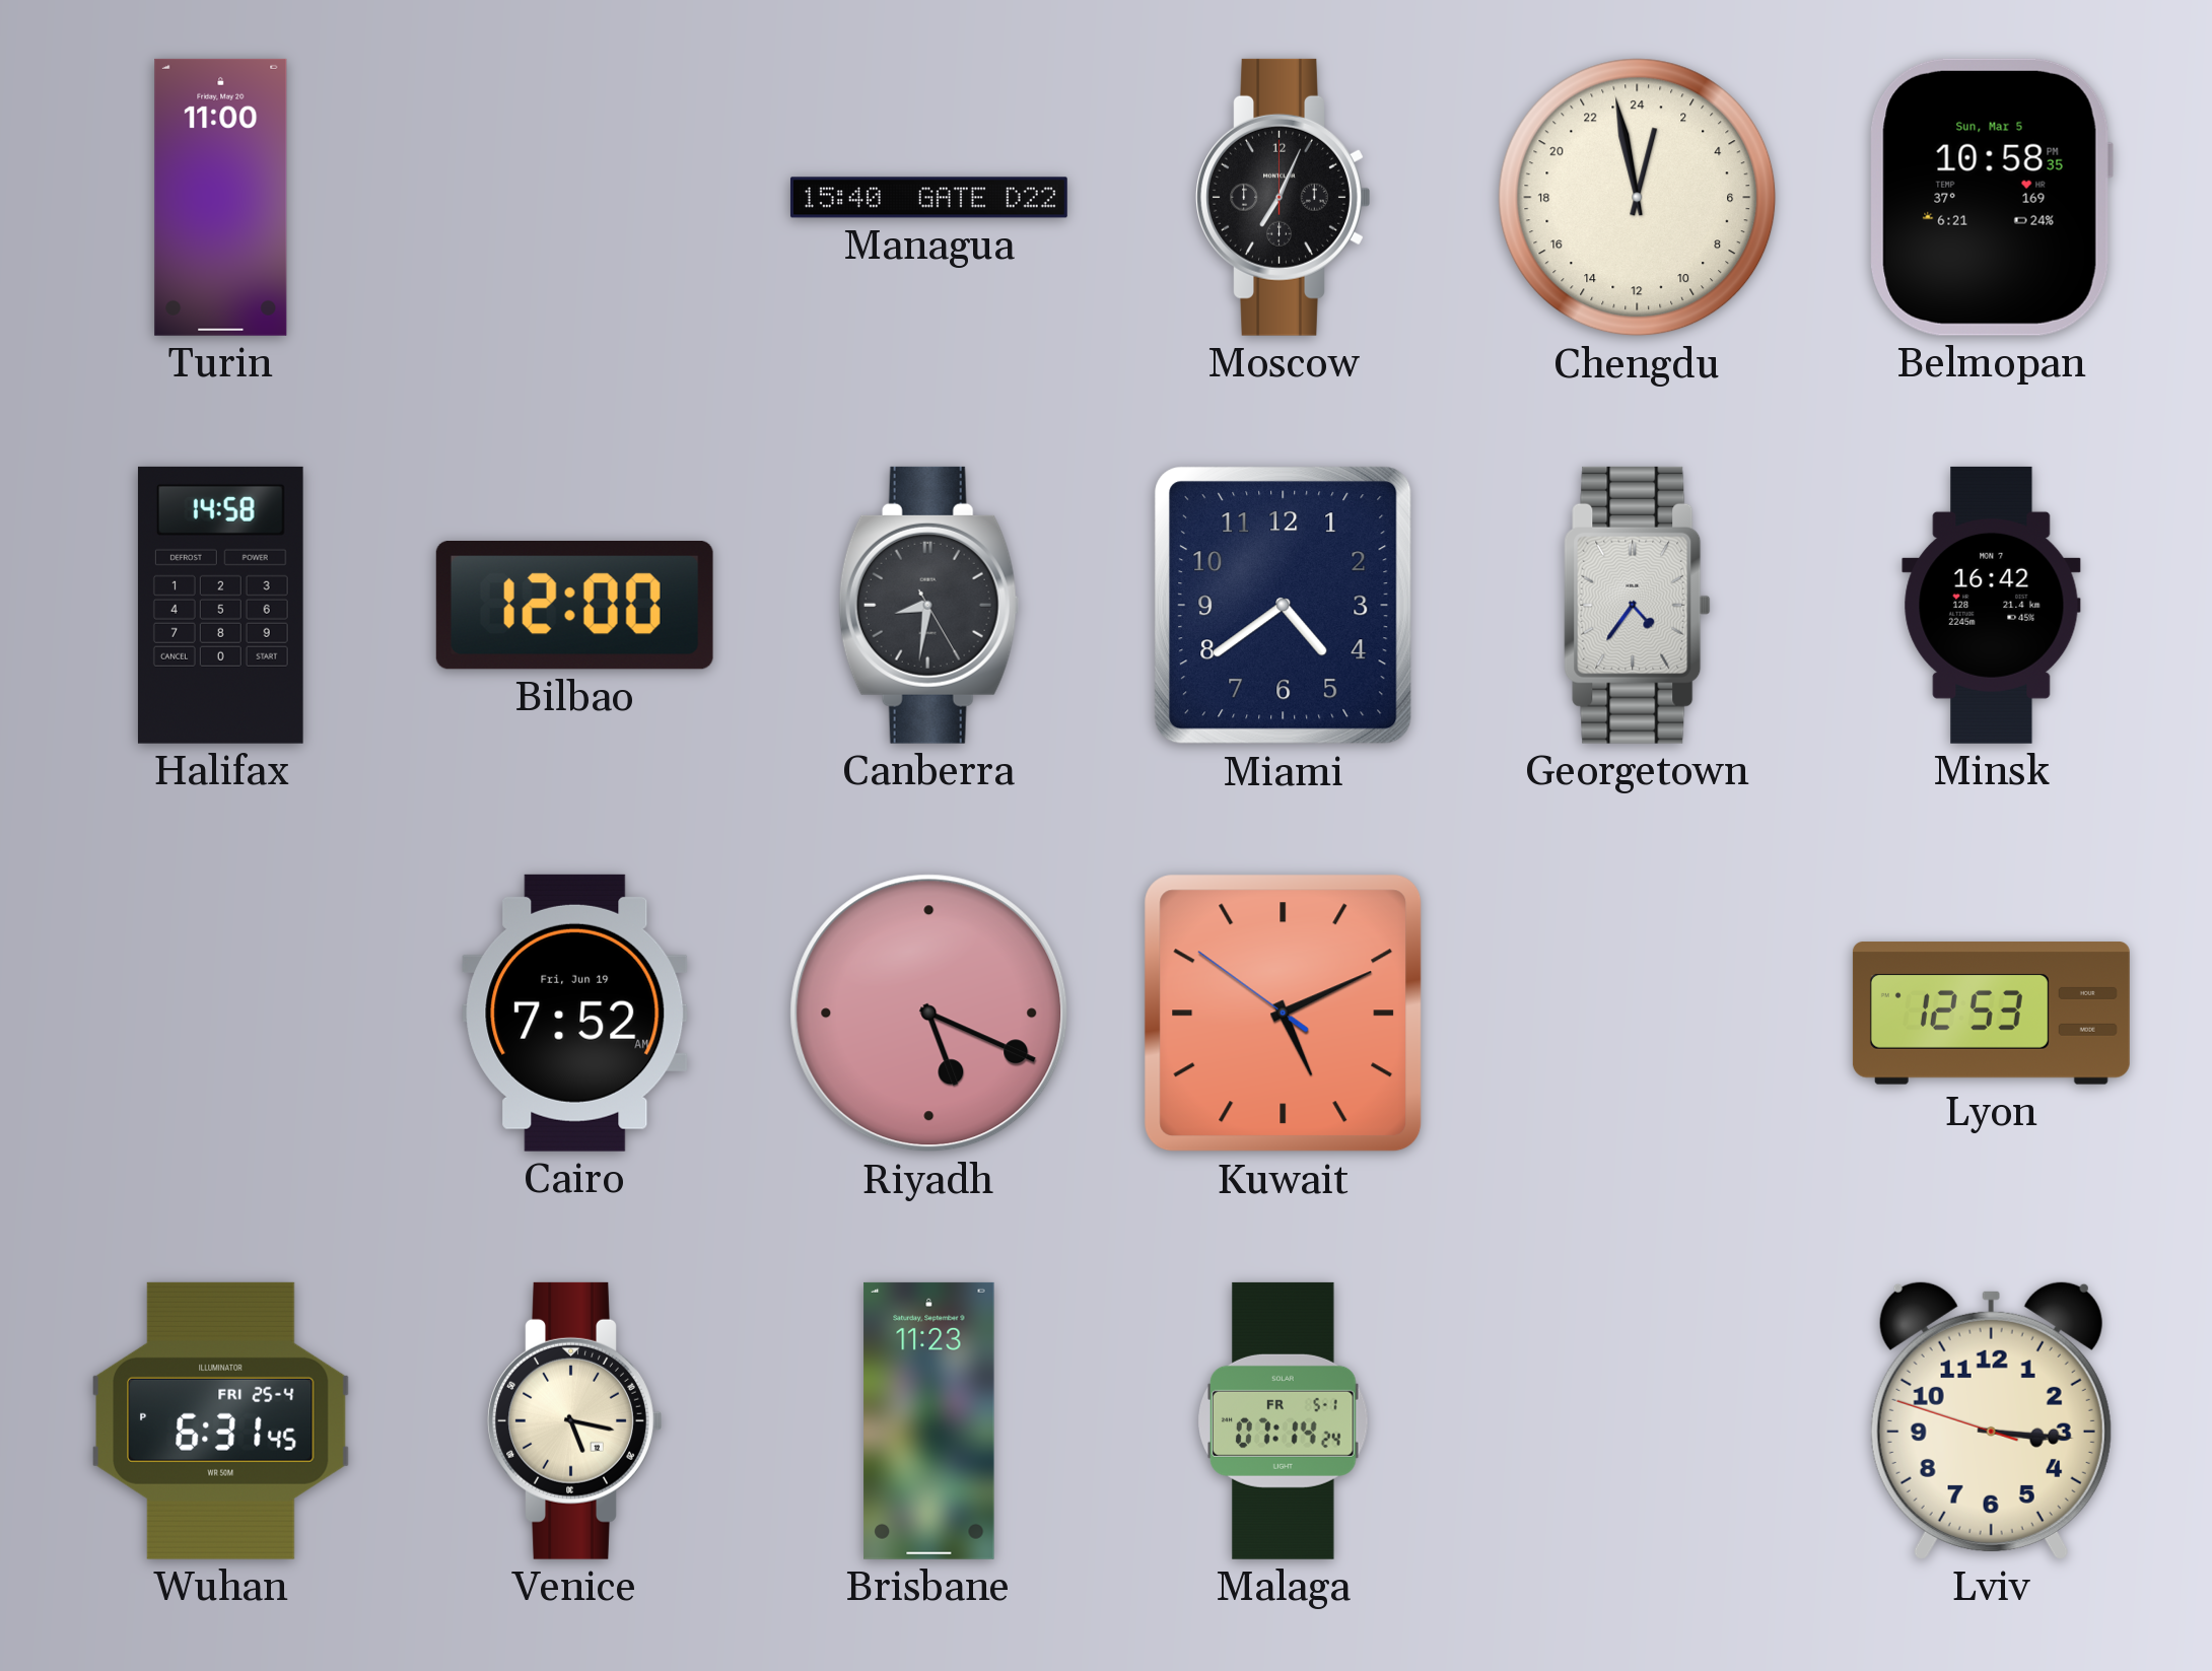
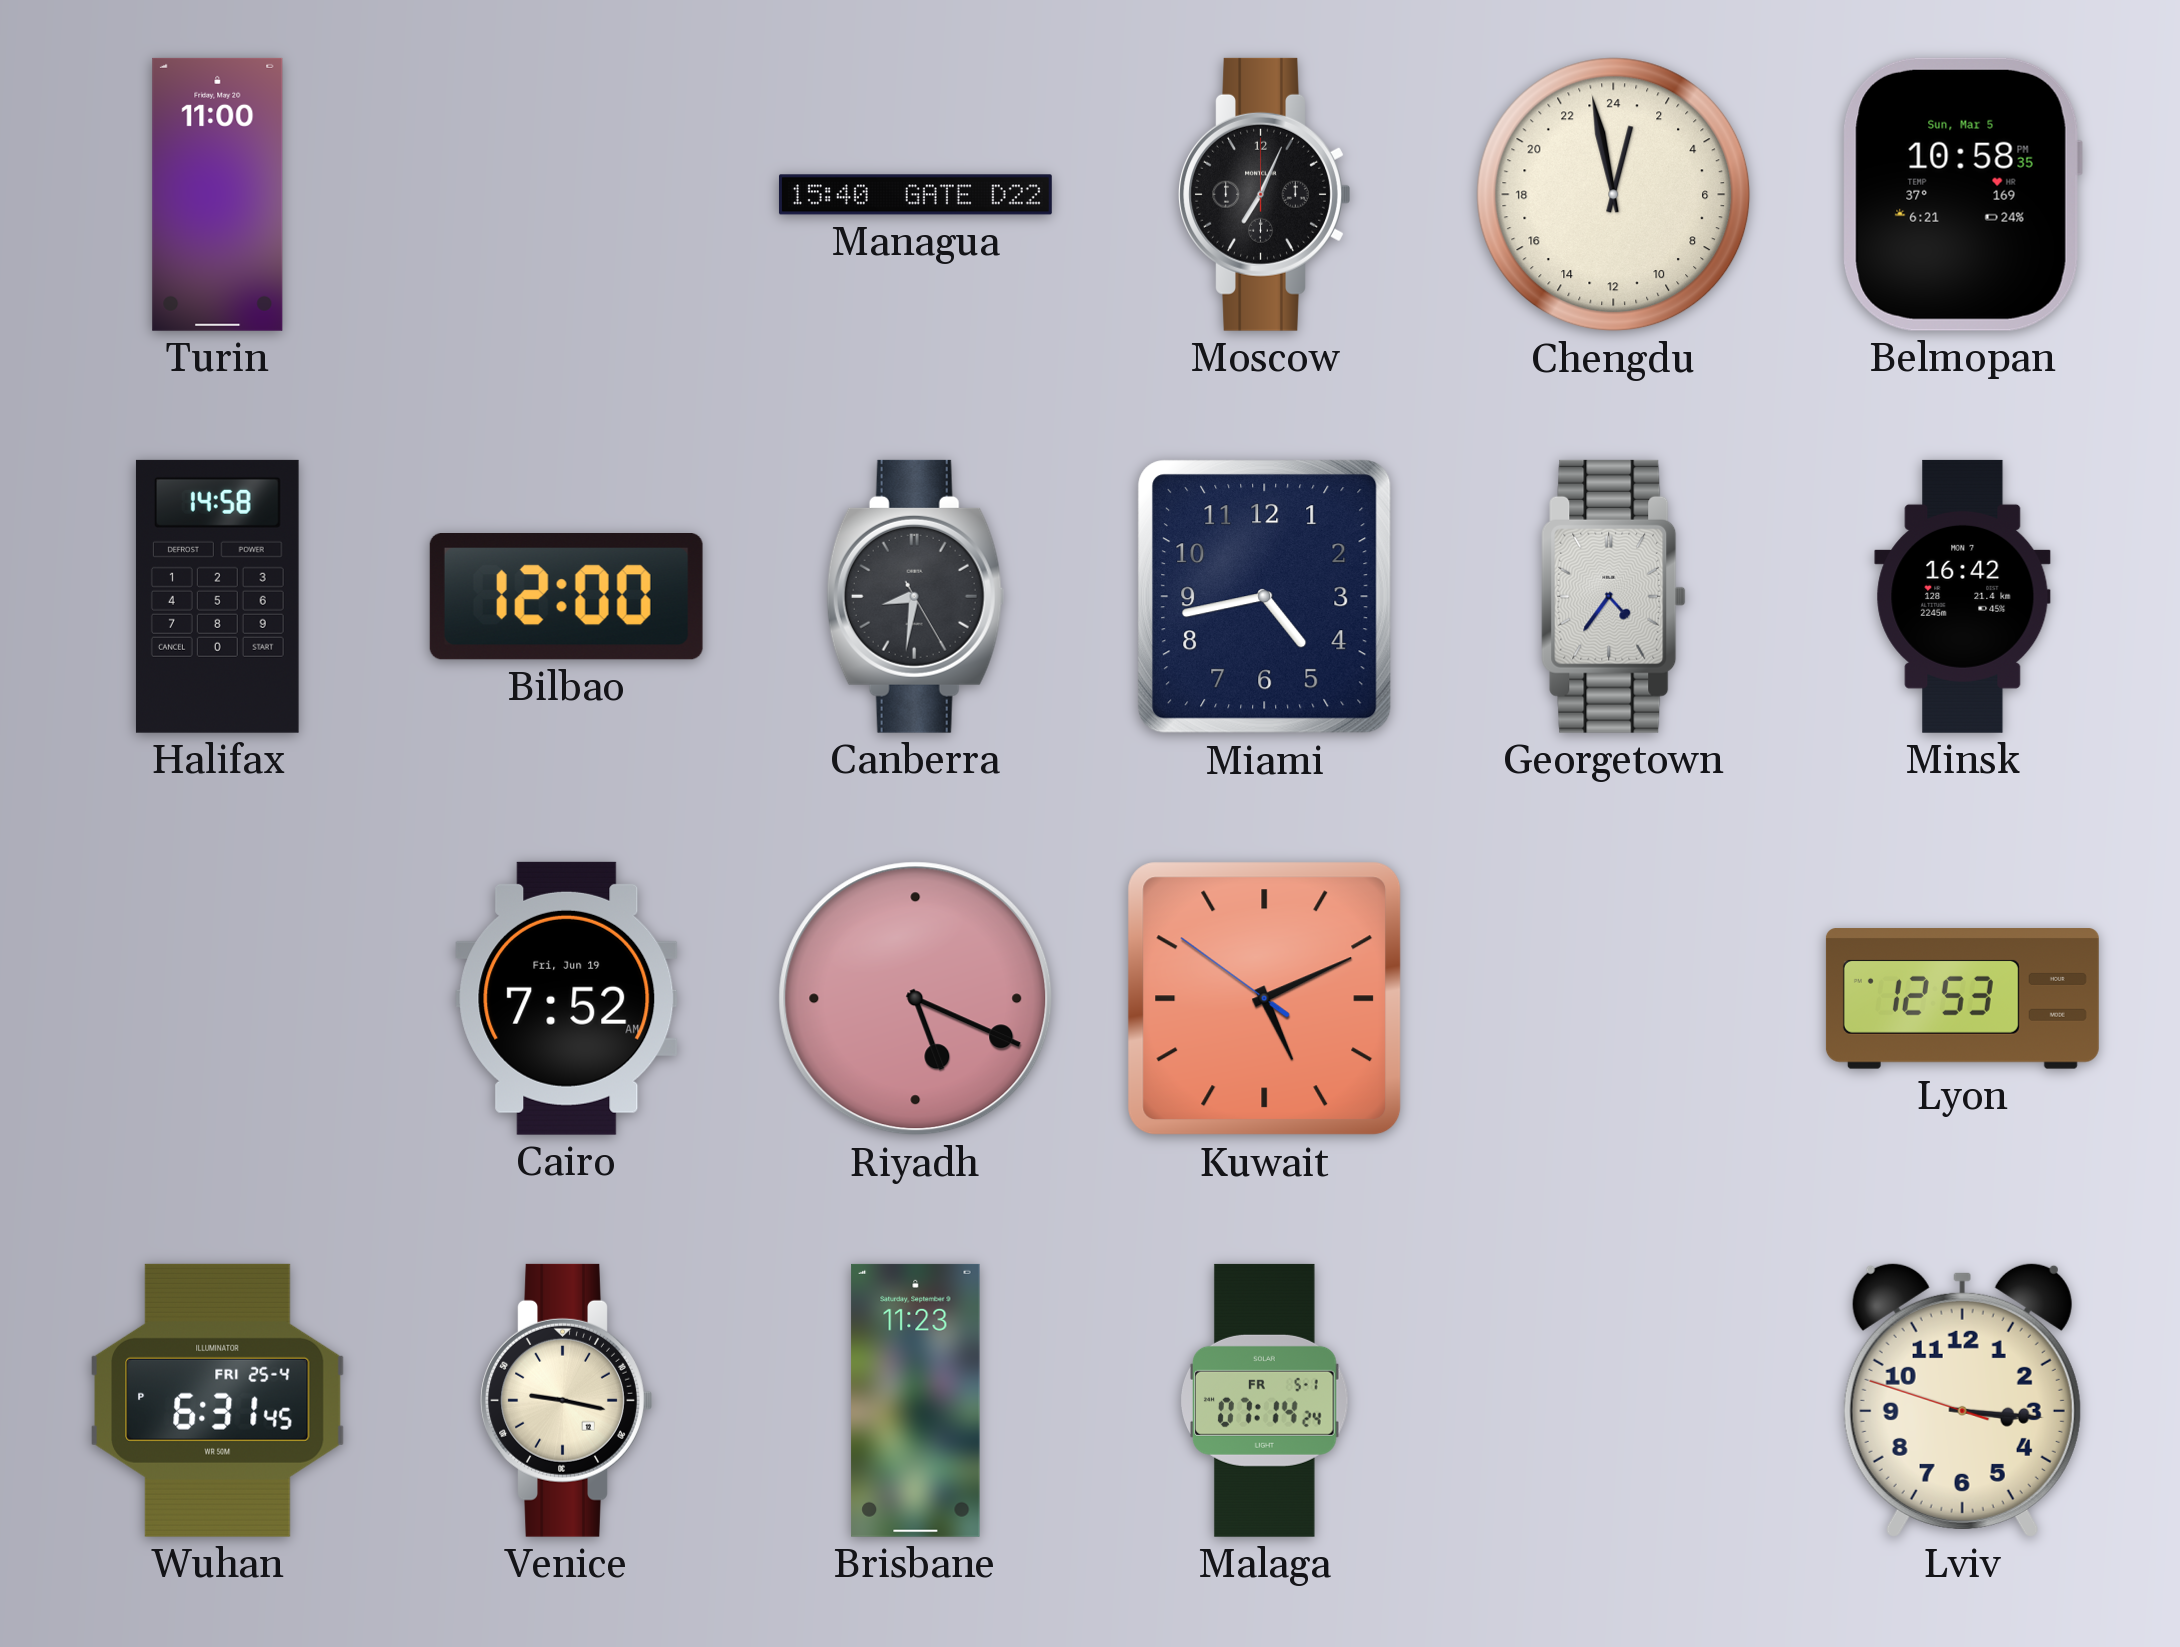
Miami: 4:39 -> 4:43 (1265, 597)
Venice: 5:17 -> 9:17 (567, 1400)
